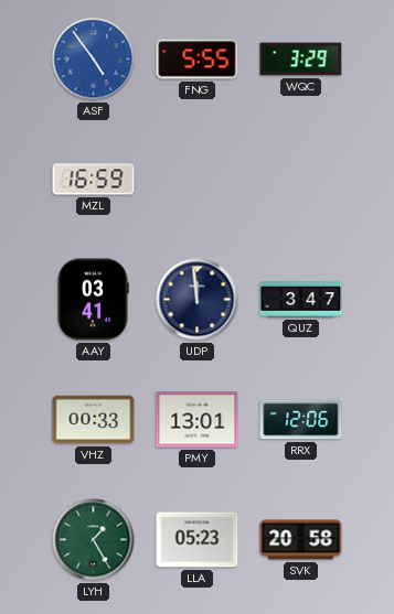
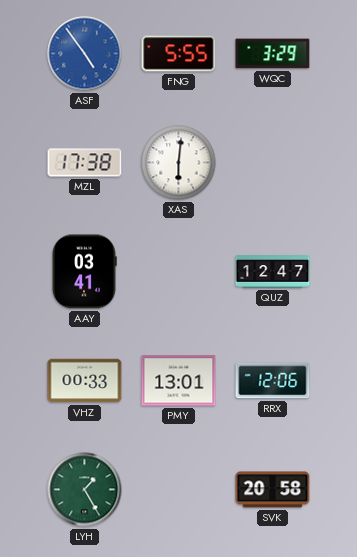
MZL: 16:59 -> 17:38 (85, 163)
XAS: none -> 6:01 (179, 163)
UDP: 11:59 -> none (198, 300)
QUZ: 3:47 -> 12:47 (273, 272)
LLA: 05:23 -> none (198, 540)
